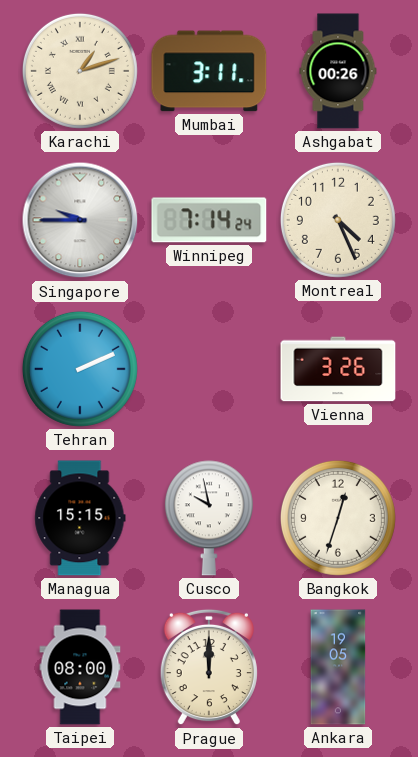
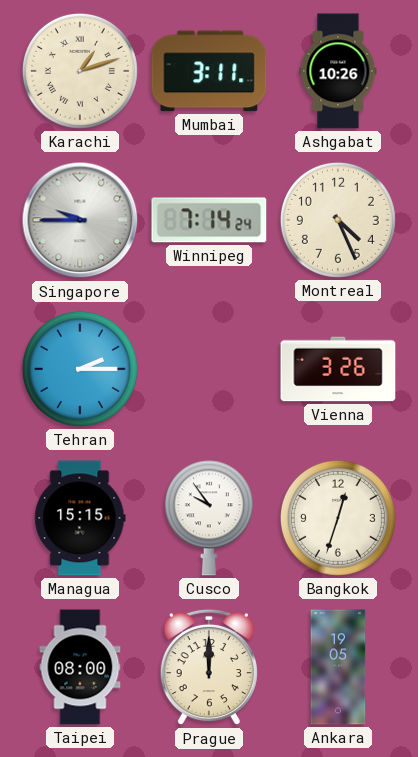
Ashgabat: 00:26 -> 10:26 (338, 71)
Tehran: 2:11 -> 2:15 (80, 369)
Cusco: 9:58 -> 9:54 (209, 518)
